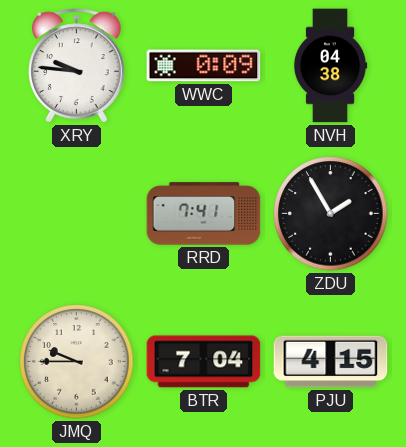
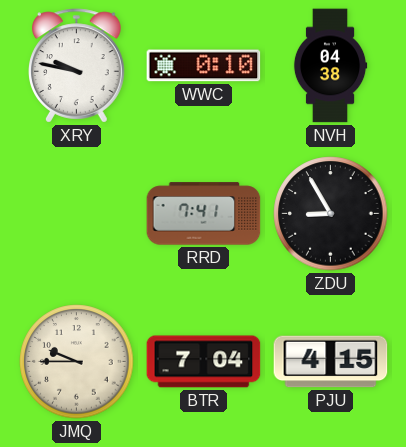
XRY: 9:46 -> 9:47 (77, 66)
WWC: 0:09 -> 0:10 (204, 66)
ZDU: 1:55 -> 8:55 (331, 214)
